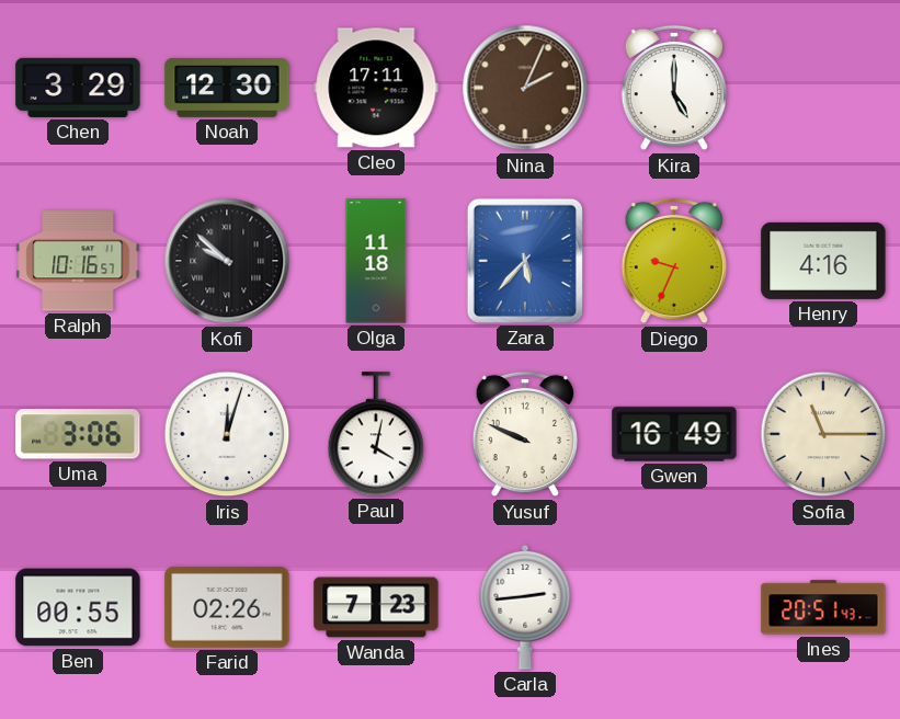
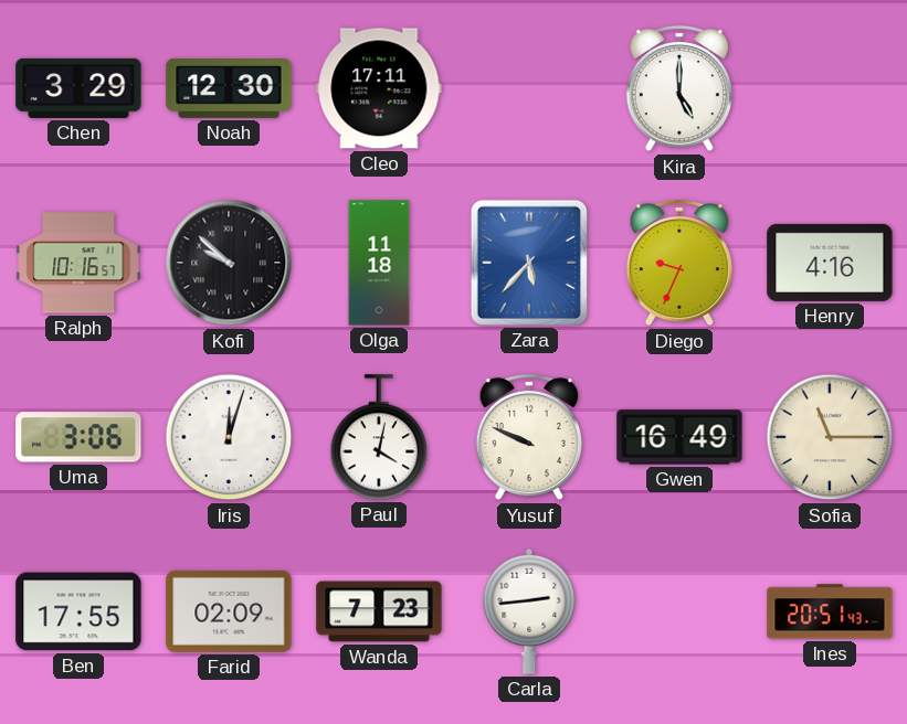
Nina: 2:04 -> none (525, 88)
Ben: 00:55 -> 17:55 (78, 611)
Farid: 02:26 -> 02:09 (229, 611)
